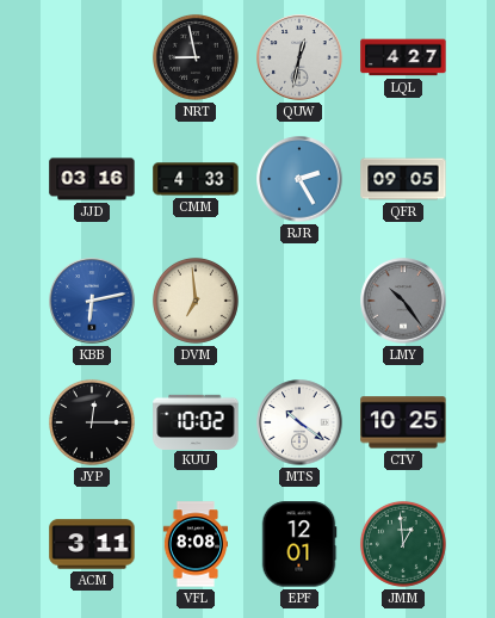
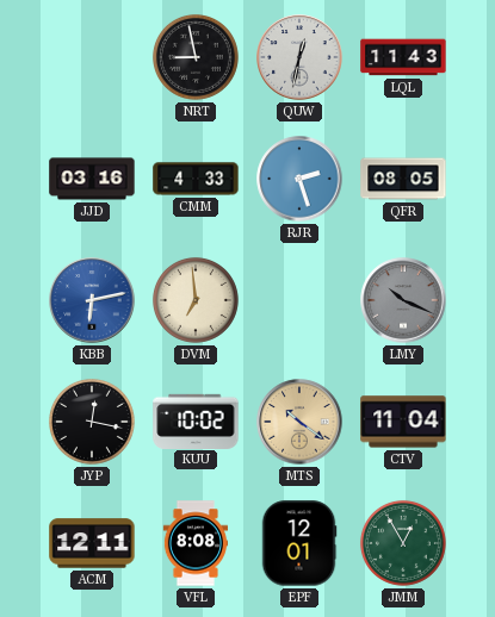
LQL: 4:27 -> 11:43 (403, 57)
RJR: 2:25 -> 2:27 (299, 179)
QFR: 09:05 -> 08:05 (403, 179)
LMY: 10:24 -> 10:19 (403, 300)
JYP: 12:15 -> 12:17 (92, 422)
MTS dial: white -> champagne (299, 422)
CTV: 10:25 -> 11:04 (403, 422)
ACM: 3:11 -> 12:11 (92, 543)
JMM: 12:59 -> 12:55 (403, 543)
